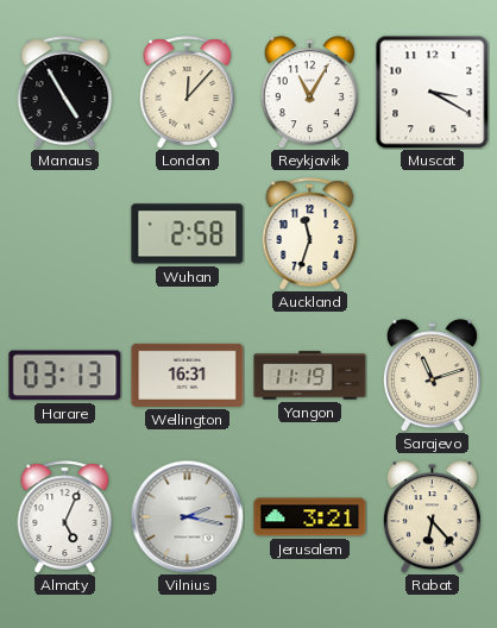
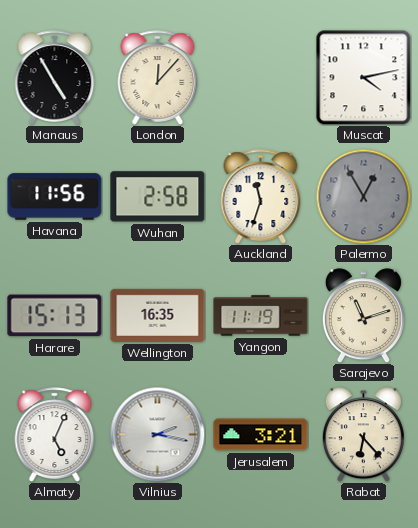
Reykjavik: 11:05 -> none (309, 93)
Muscat: 3:20 -> 4:13 (363, 77)
Havana: none -> 11:56 (55, 197)
Palermo: none -> 12:55 (363, 196)
Harare: 03:13 -> 15:13 (55, 316)
Wellington: 16:31 -> 16:35 (158, 315)
